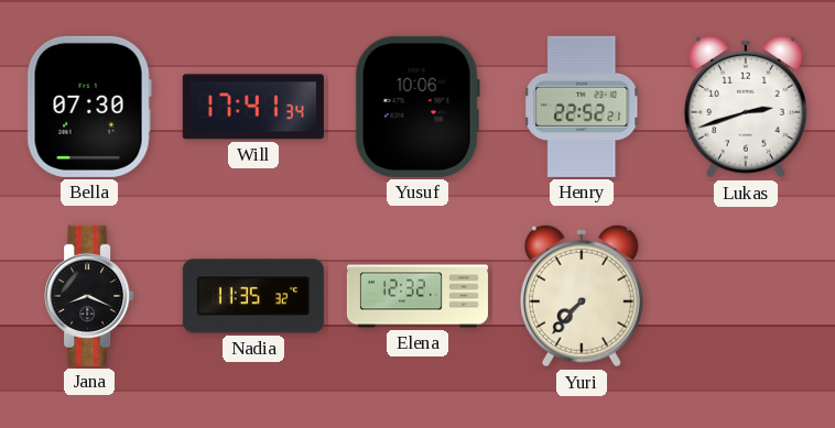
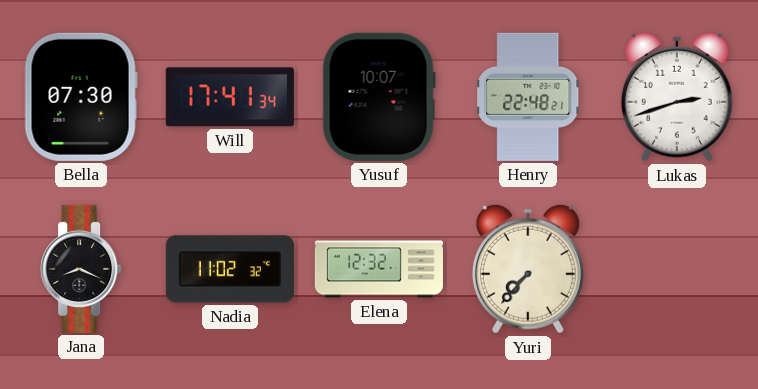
Yusuf: 10:06 -> 10:07 (379, 97)
Henry: 22:52 -> 22:48 (528, 97)
Nadia: 11:35 -> 11:02 (230, 269)
